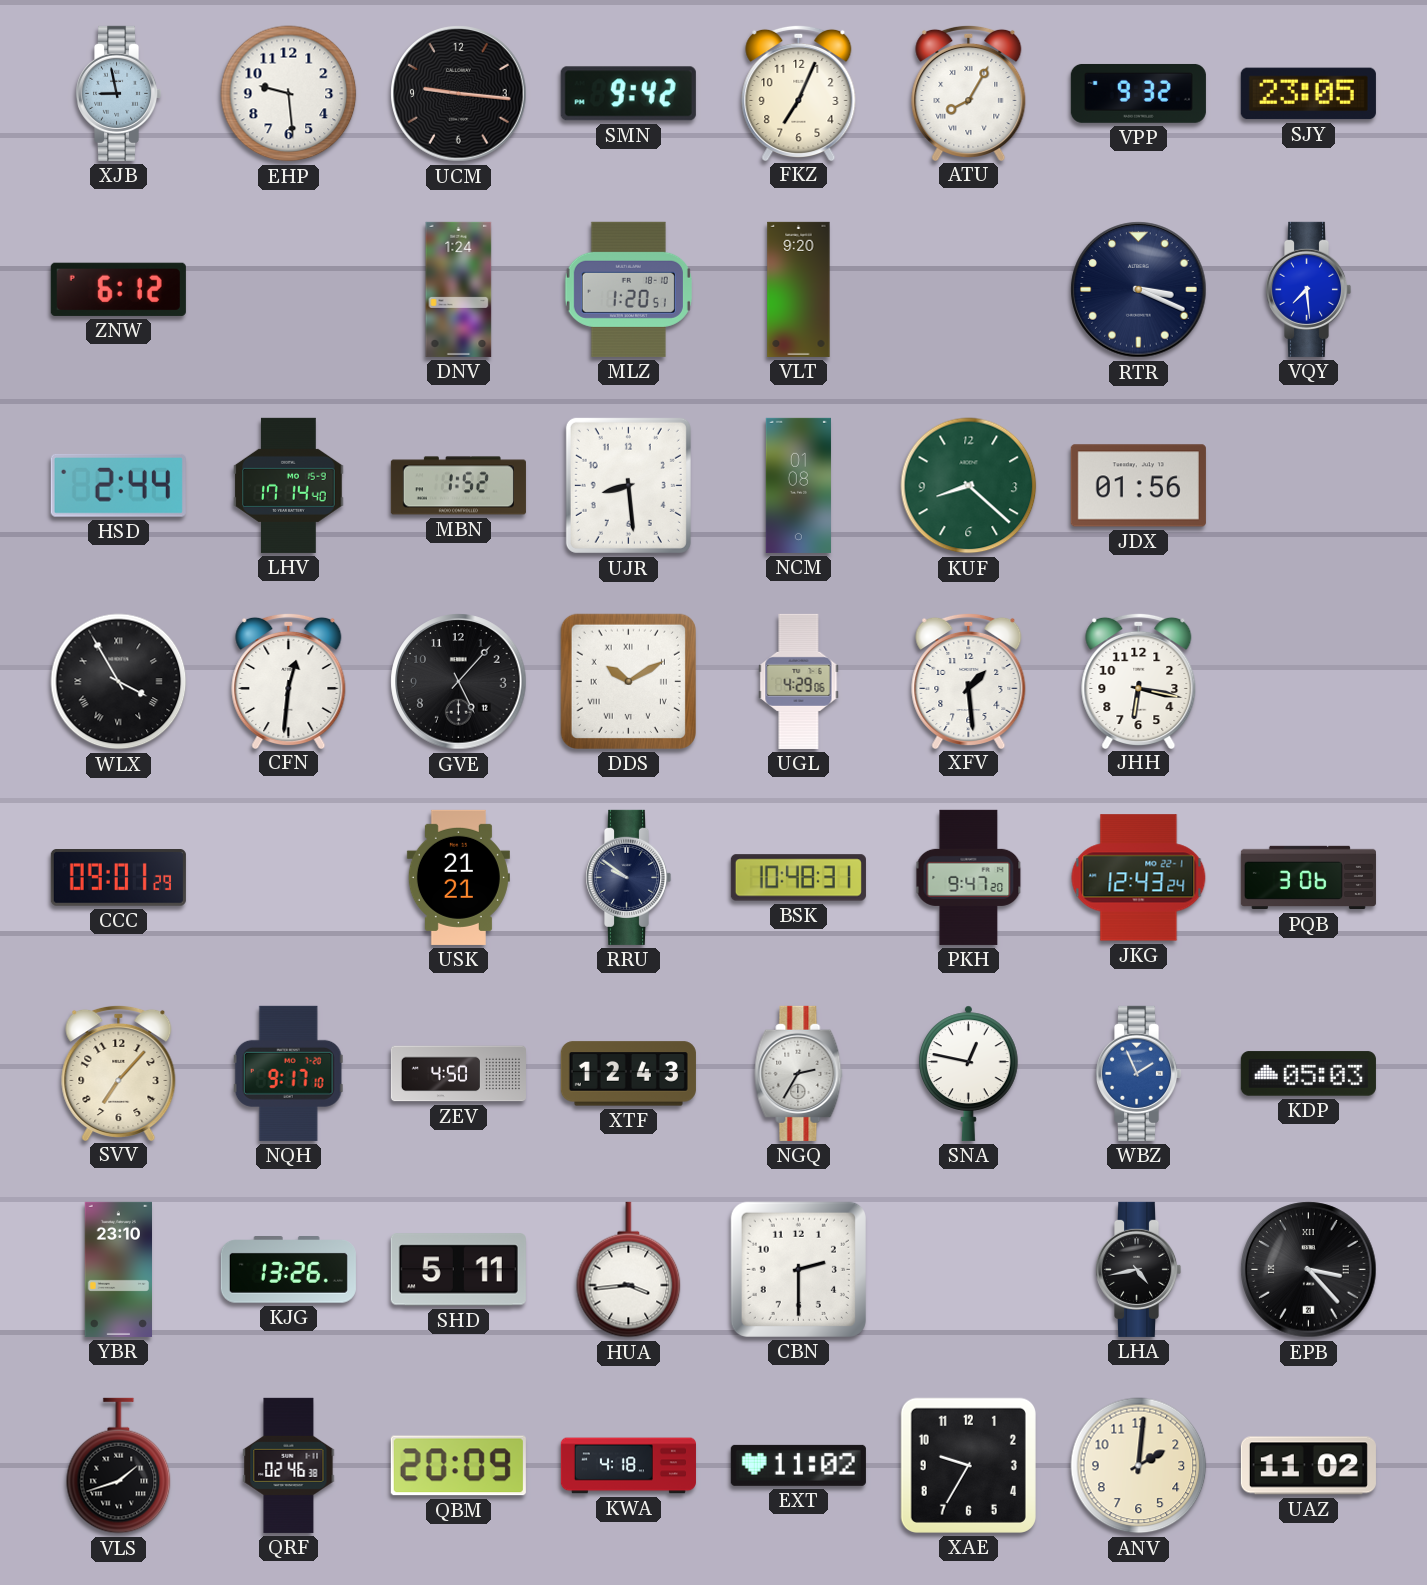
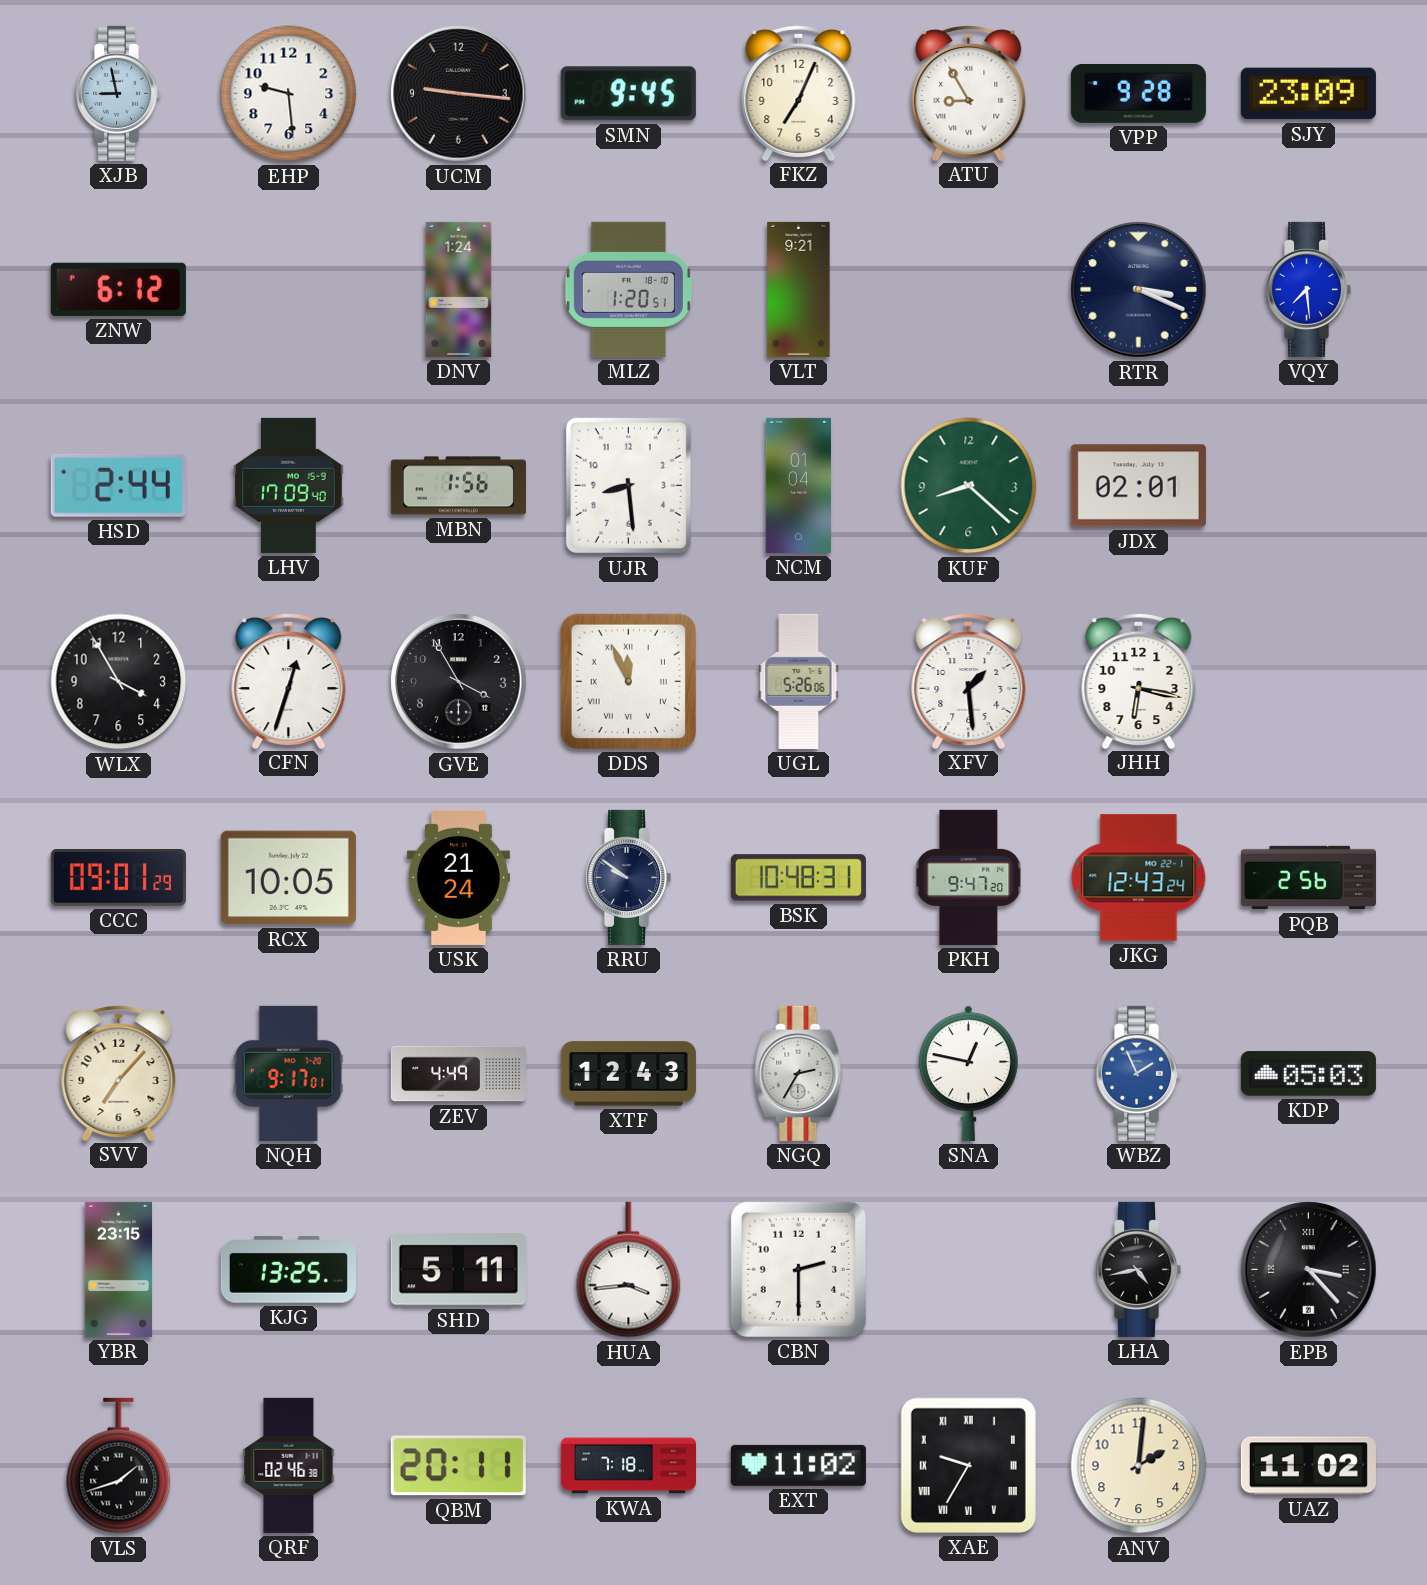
SMN: 9:42 -> 9:45 (628, 94)
ATU: 8:05 -> 8:55 (969, 92)
VPP: 9:32 -> 9:28 (1138, 93)
SJY: 23:05 -> 23:09 (1308, 94)
VLT: 9:20 -> 9:21 (799, 289)
LHV: 17:14 -> 17:09 (289, 485)
MBN: 1:52 -> 1:56 (458, 486)
NCM: 01:08 -> 01:04 (798, 485)
JDX: 01:56 -> 02:01 (1138, 486)
WLX numerals: Roman -> Arabic (119, 682)
CFN: 12:31 -> 12:33 (289, 680)
GVE: 5:07 -> 3:55 (459, 682)
DDS: 10:10 -> 11:56 (628, 681)
UGL: 4:29 -> 5:26 (799, 681)
RCX: none -> 10:05 (288, 878)
USK: 21:21 -> 21:24 (458, 877)
PQB: 3:06 -> 2:56 (1308, 878)
NQH: 9:17:10 -> 9:17:01 (288, 1073)
ZEV: 4:50 -> 4:49 (458, 1074)
YBR: 23:10 -> 23:15 (118, 1269)
KJG: 13:26 -> 13:25 (288, 1270)
QBM: 20:09 -> 20:11 (458, 1466)
KWA: 4:18 -> 7:18 (628, 1466)
XAE numerals: Arabic -> Roman (968, 1465)
